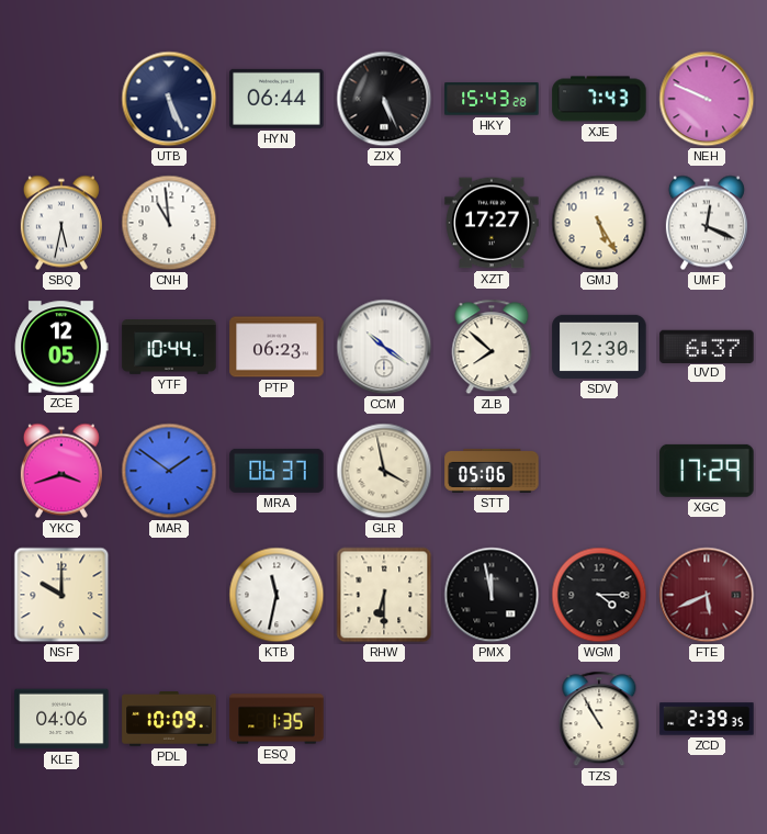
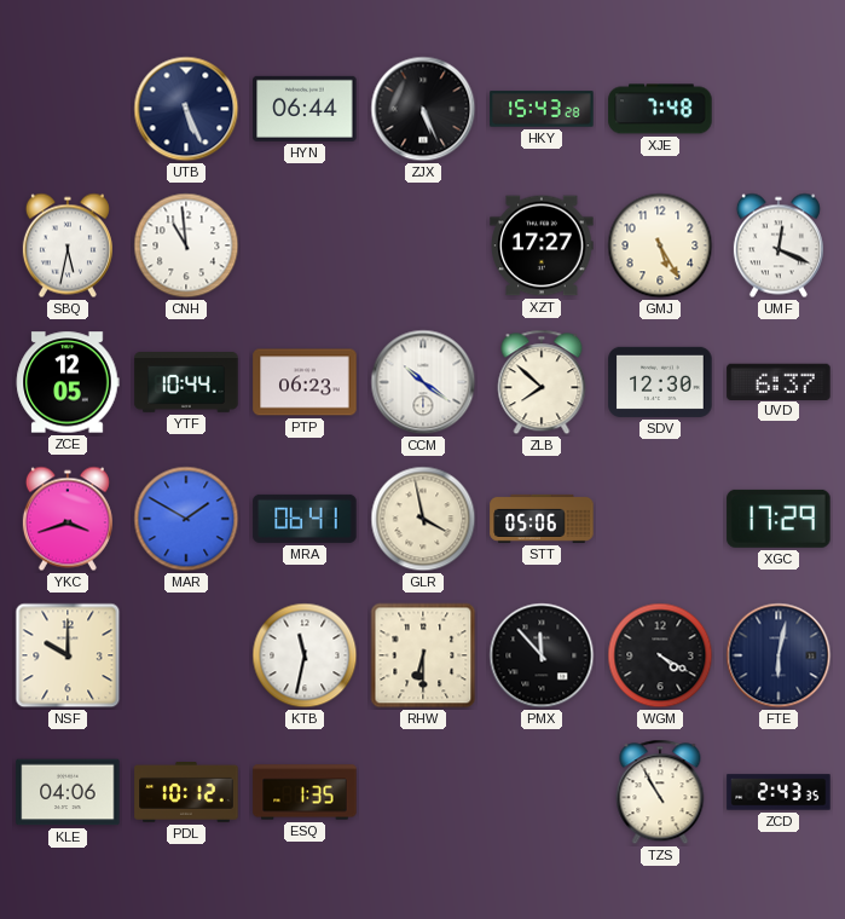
XJE: 7:43 -> 7:48 (660, 109)
NEH: 9:49 -> none (707, 99)
MAR: 1:51 -> 1:50 (186, 519)
MRA: 06:37 -> 06:41 (305, 519)
PMX: 11:58 -> 11:53 (542, 655)
WGM: 4:15 -> 4:20 (660, 655)
FTE: 5:41 -> 6:02 (779, 655)
FTE dial: burgundy -> navy (779, 655)
PDL: 10:09 -> 10:12 (186, 793)
ZCD: 2:39 -> 2:43 (779, 792)
